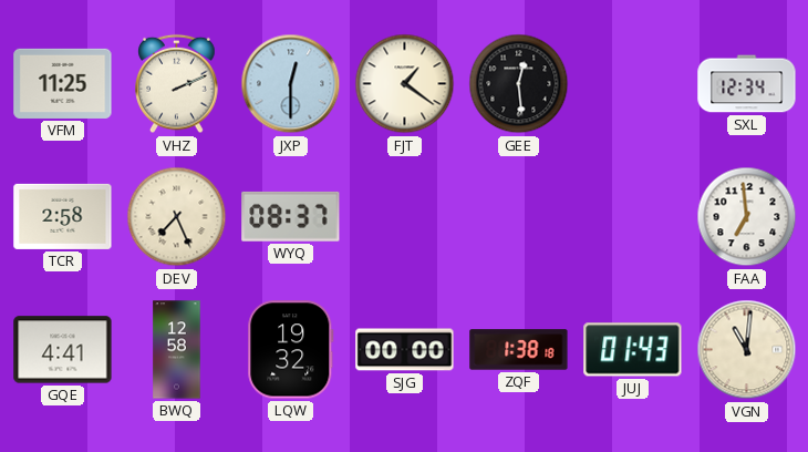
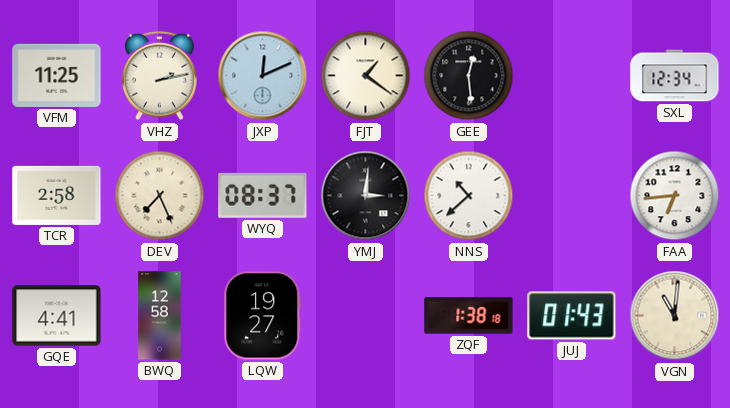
VHZ: 2:11 -> 2:13 (160, 76)
JXP: 12:30 -> 12:11 (263, 76)
YMJ: none -> 3:01 (366, 196)
NNS: none -> 10:38 (469, 196)
FAA: 6:59 -> 6:44 (675, 196)
LQW: 19:32 -> 19:27 (263, 316)
SJG: 00:00 -> none (405, 350)
